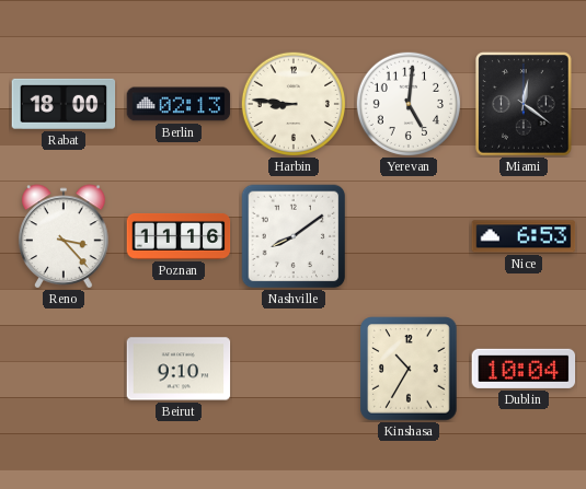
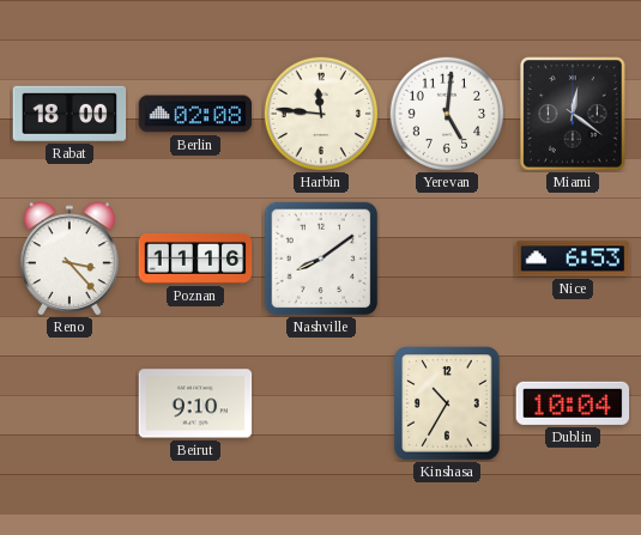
Berlin: 02:13 -> 02:08 (195, 114)
Harbin: 8:46 -> 11:46 (320, 113)
